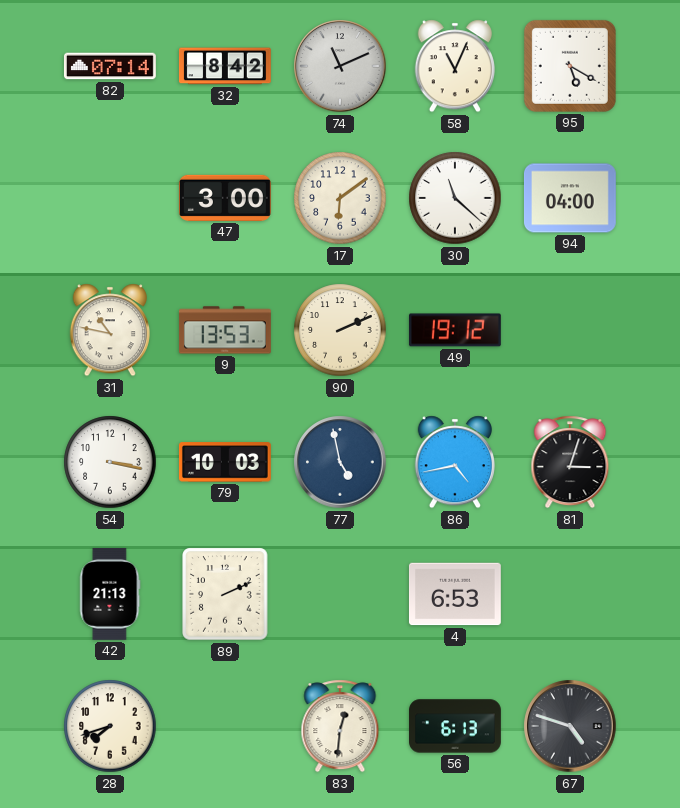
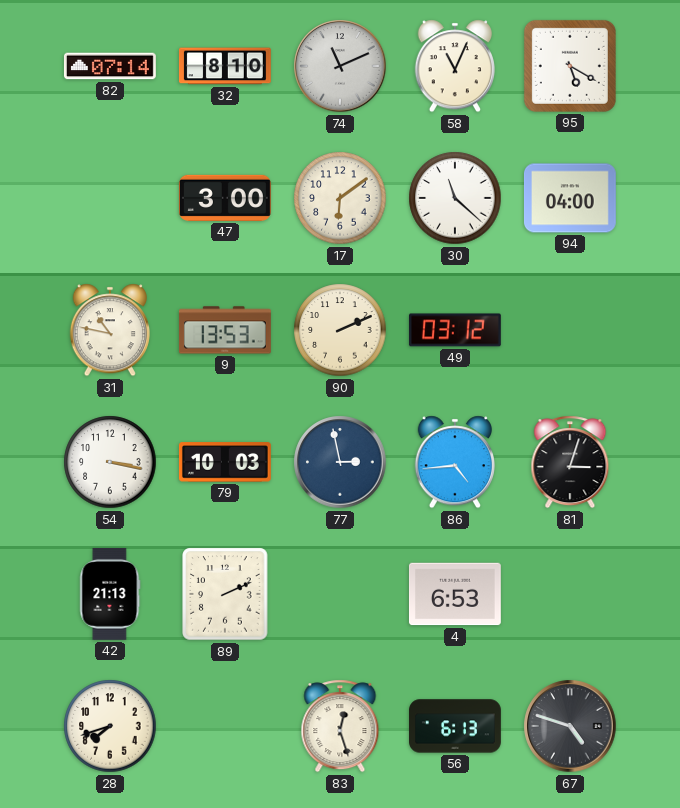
32: 8:42 -> 8:10 (225, 66)
49: 19:12 -> 03:12 (455, 330)
77: 4:58 -> 2:58 (340, 462)
86: 4:43 -> 4:44 (455, 462)
83: 12:31 -> 12:27 (340, 726)
